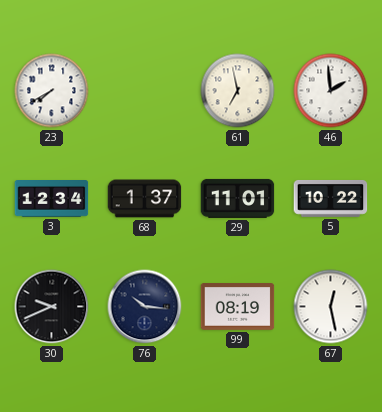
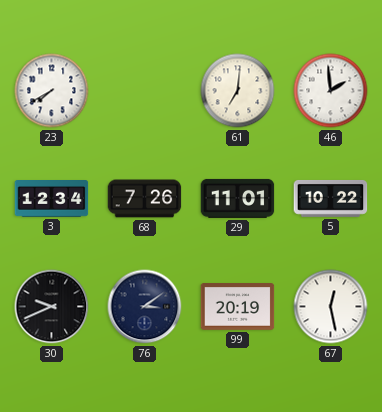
61: 6:58 -> 7:01 (238, 91)
68: 1:37 -> 7:26 (145, 199)
76: 10:16 -> 3:09 (145, 307)
99: 08:19 -> 20:19 (238, 307)
